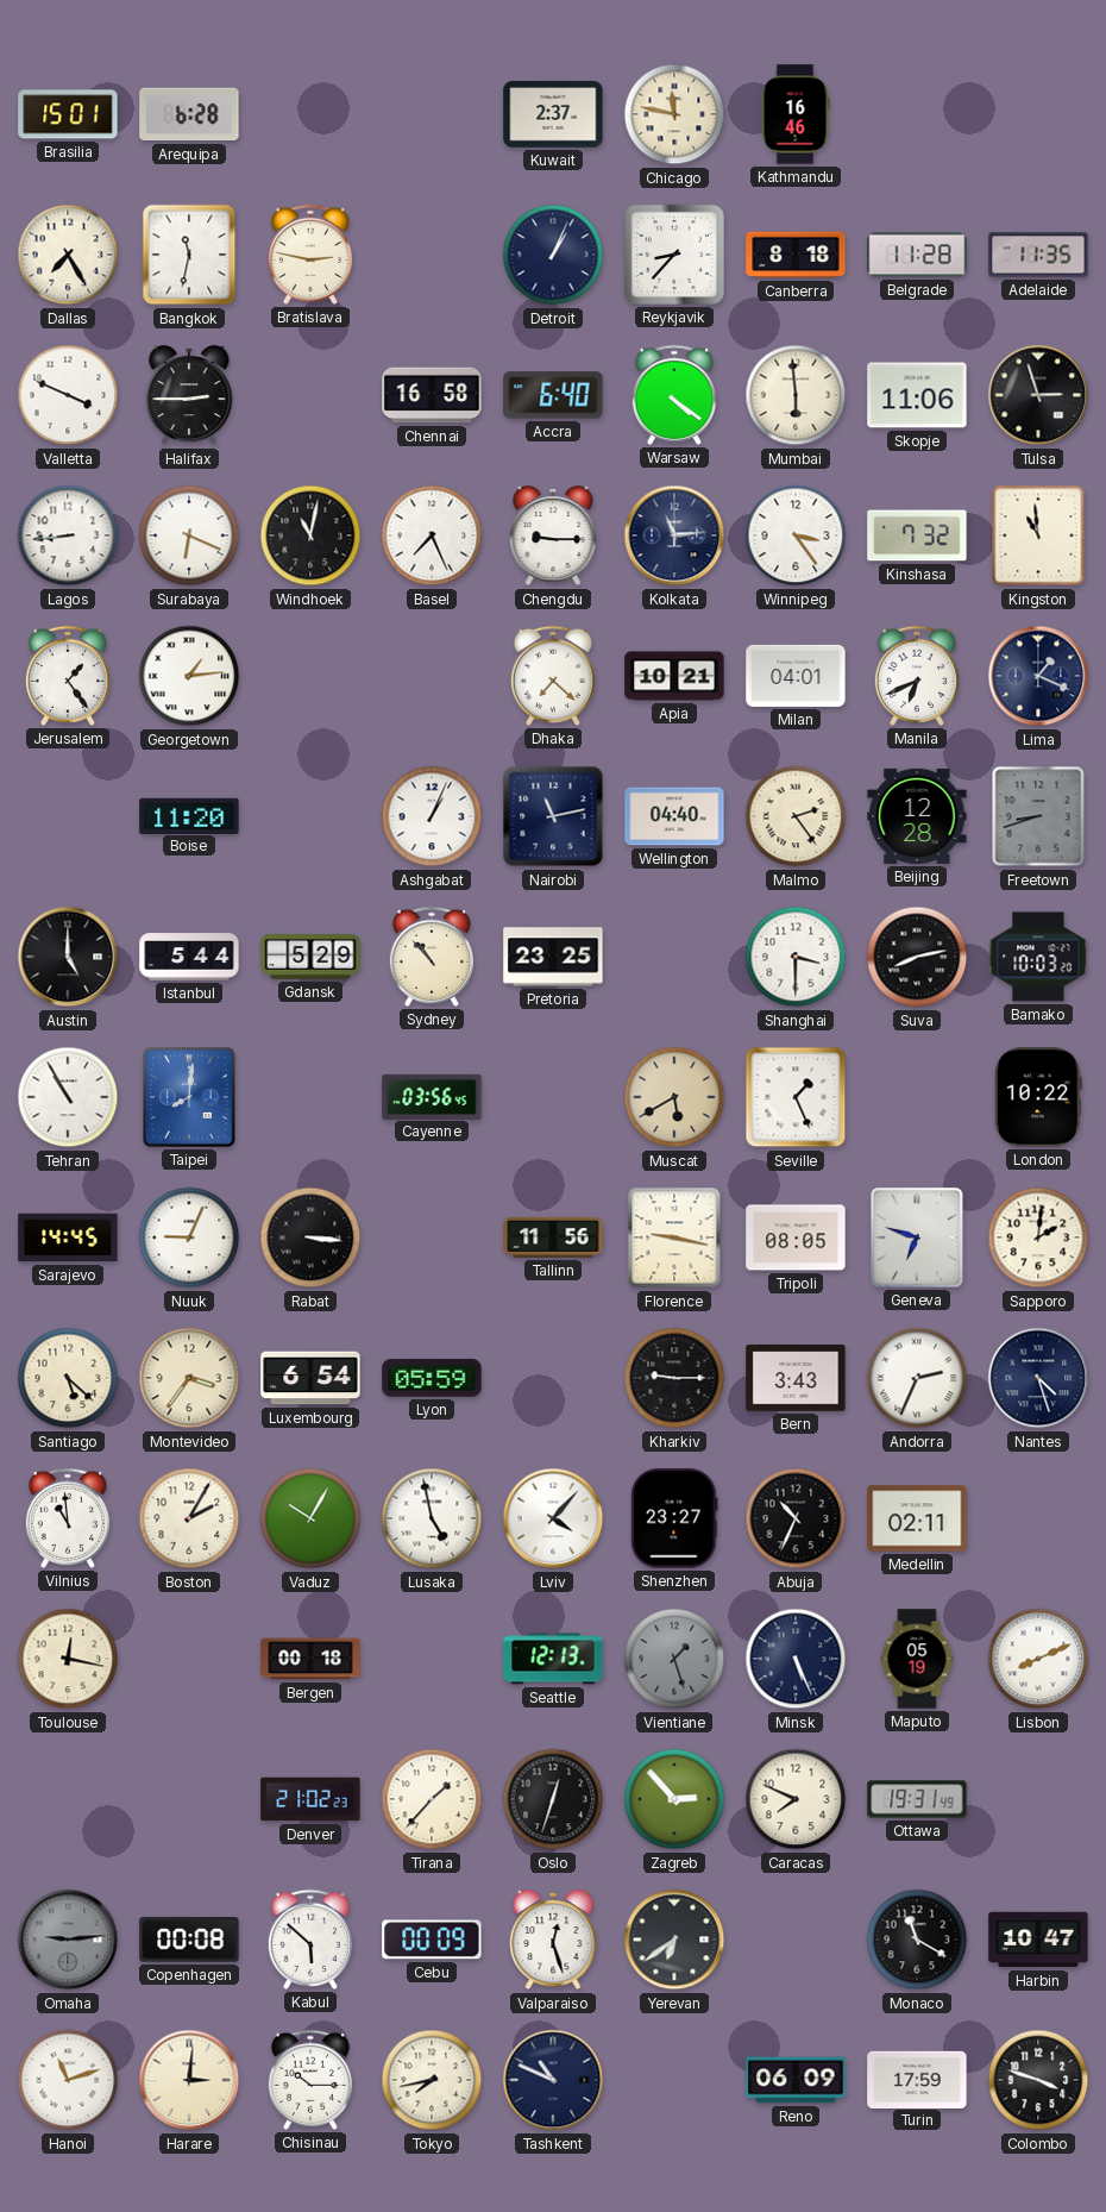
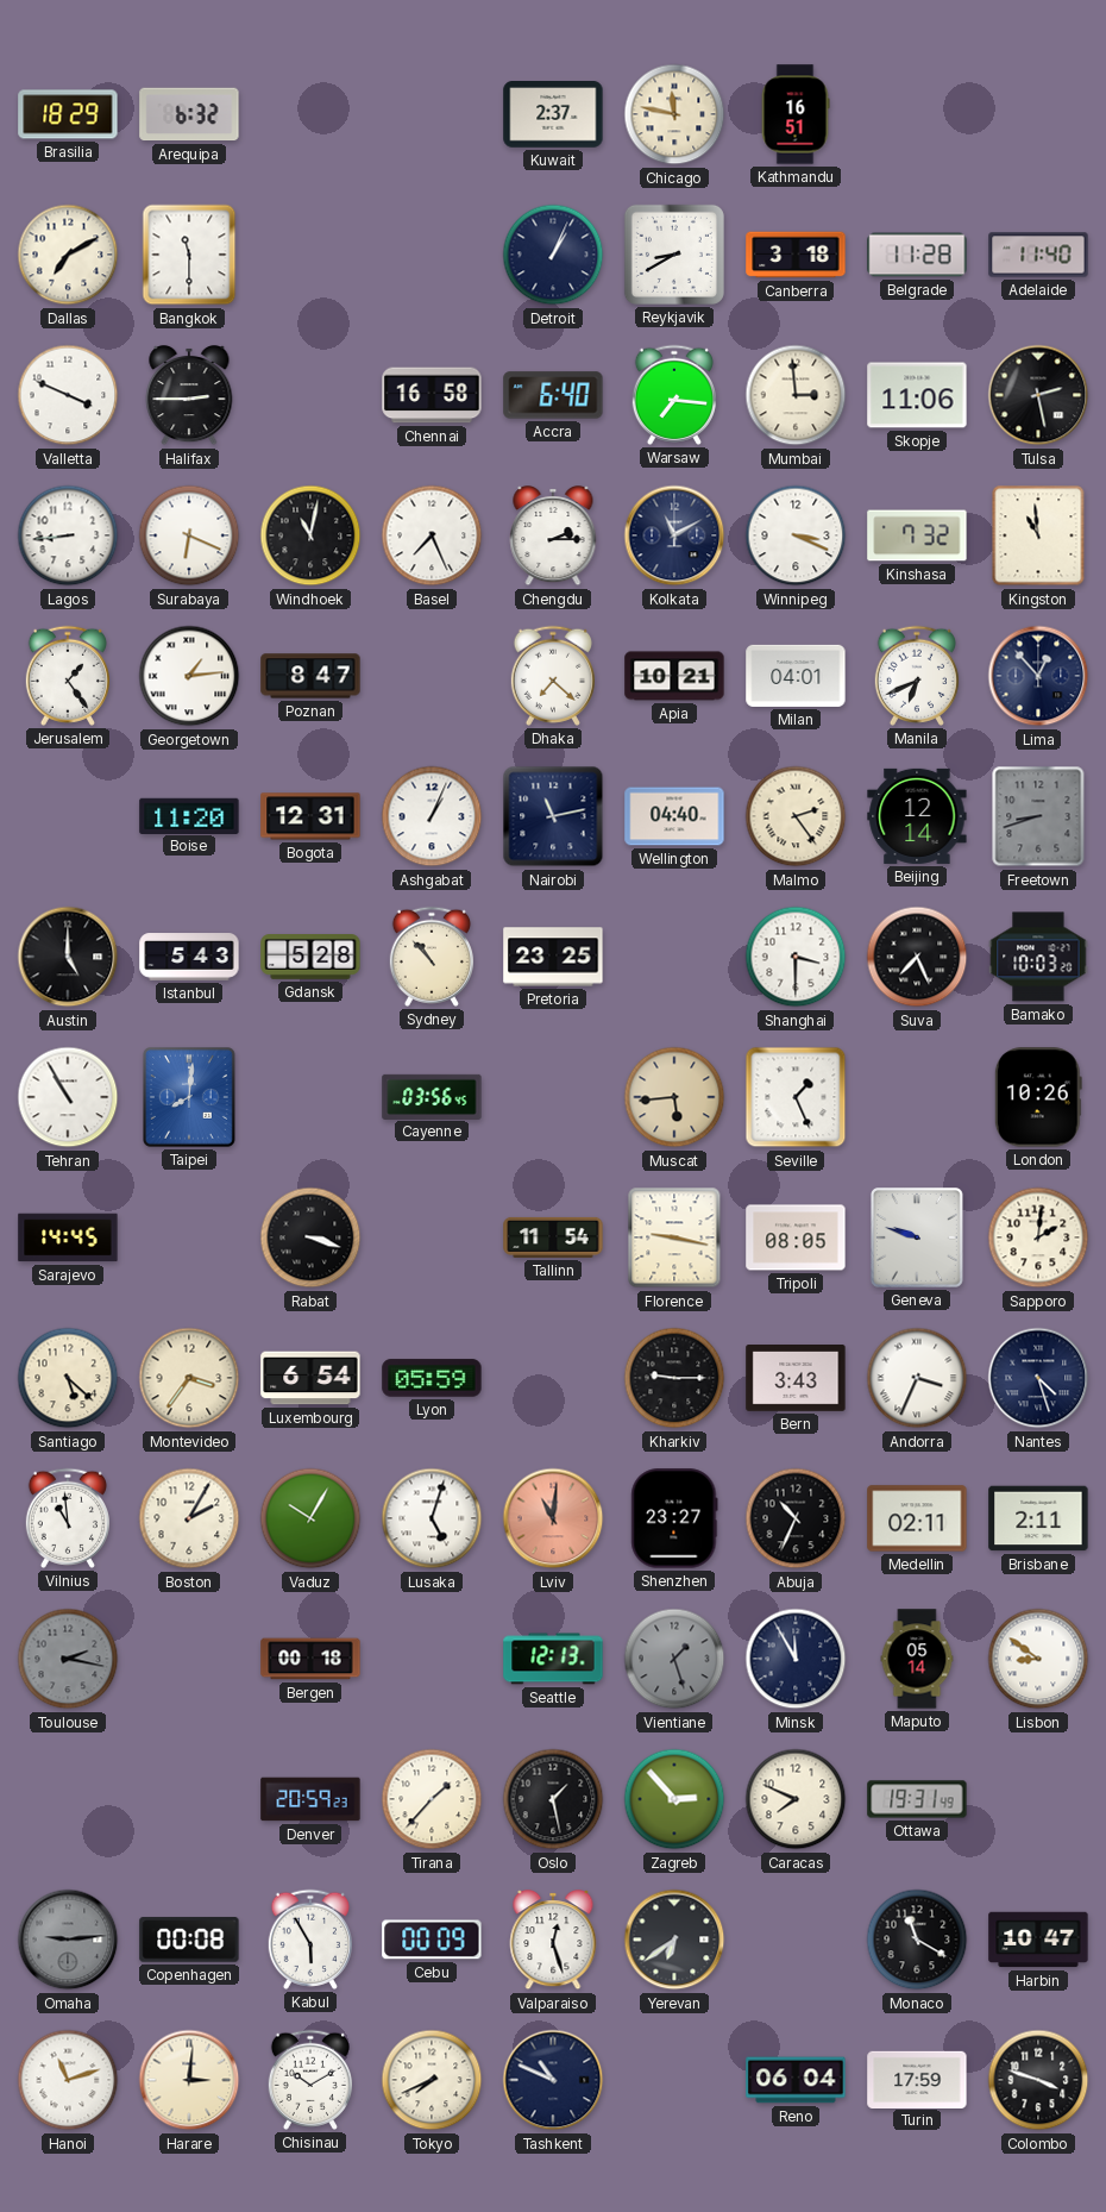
Brasilia: 15:01 -> 18:29 (68, 114)
Arequipa: 6:28 -> 6:32 (189, 114)
Kathmandu: 16:46 -> 16:51 (796, 114)
Dallas: 7:25 -> 7:10 (68, 255)
Bangkok: 11:32 -> 11:30 (189, 255)
Bratislava: 2:47 -> none (309, 255)
Reykjavik: 8:37 -> 8:40 (674, 255)
Canberra: 8:18 -> 3:18 (796, 255)
Adelaide: 11:35 -> 11:40 (1038, 255)
Warsaw: 4:21 -> 7:16 (673, 395)
Mumbai: 5:59 -> 2:59 (796, 395)
Tulsa: 2:57 -> 2:28 (1038, 395)
Chengdu: 9:15 -> 2:15 (553, 535)
Kolkata: 11:14 -> 11:10 (674, 535)
Winnipeg: 3:24 -> 3:19 (796, 535)
Poznan: none -> 8:47 (310, 676)
Lima: 1:19 -> 12:53 (1038, 676)
Bogota: none -> 12:31 (310, 816)
Beijing: 12:28 -> 12:14 (917, 816)
Istanbul: 5:44 -> 5:43 (189, 957)
Gdansk: 5:29 -> 5:28 (310, 957)
Suva: 8:13 -> 7:26 (917, 957)
Muscat: 5:40 -> 5:44 (674, 1097)
London: 10:22 -> 10:26 (1038, 1097)
Nuuk: 9:04 -> none (189, 1237)
Rabat: 3:16 -> 3:18 (310, 1237)
Tallinn: 11:56 -> 11:54 (553, 1237)
Geneva: 6:48 -> 9:48 (918, 1239)
Andorra: 2:34 -> 3:34 (917, 1378)
Lusaka: 4:58 -> 5:03 (432, 1518)
Lviv: 4:07 -> 11:01 (553, 1518)
Lviv dial: white -> salmon (553, 1518)
Brisbane: none -> 2:11 (1038, 1518)
Toulouse: 12:17 -> 2:17 (68, 1659)
Toulouse dial: cream -> grey (68, 1659)
Minsk: 5:26 -> 11:55 (796, 1659)
Maputo: 05:19 -> 05:14 (917, 1659)
Lisbon: 8:11 -> 8:51 (1038, 1659)
Denver: 21:02 -> 20:59 (310, 1799)
Oslo: 12:33 -> 1:28 (553, 1799)
Kabul: 5:52 -> 5:55 (309, 1940)
Chisinau: 10:15 -> 10:10 (309, 2080)
Tokyo: 7:43 -> 7:41 (432, 2080)
Reno: 06:09 -> 06:04 (796, 2080)
